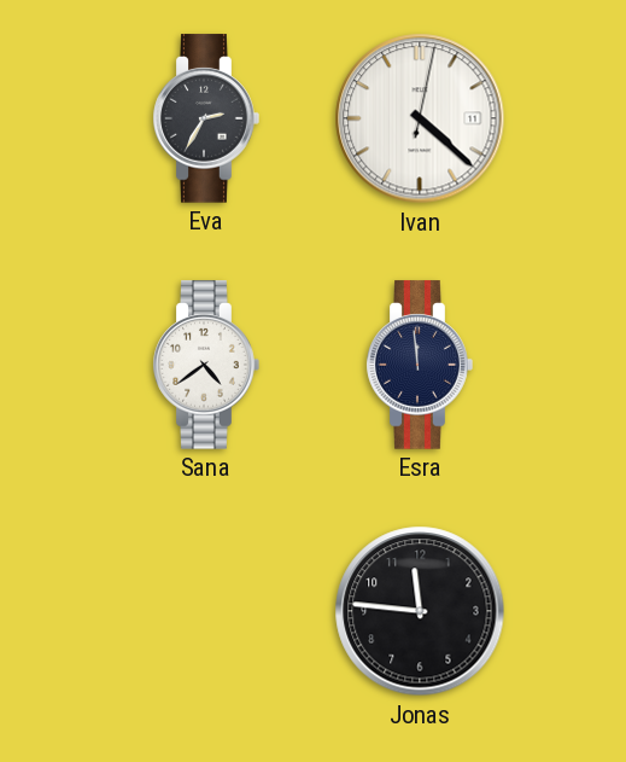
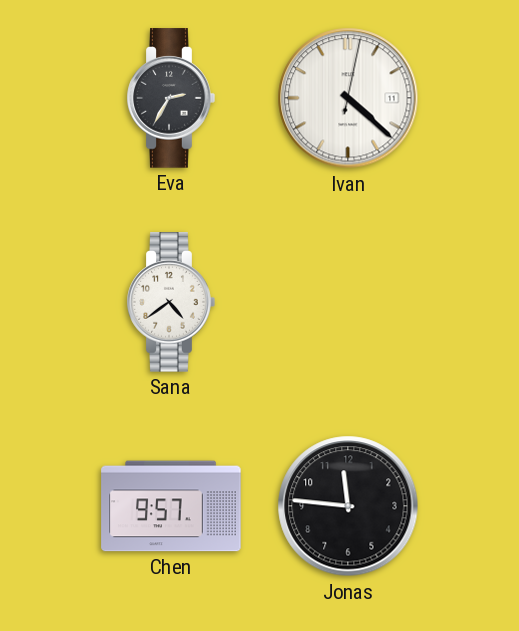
Esra: 11:59 -> none (420, 365)
Chen: none -> 9:57 (171, 506)
